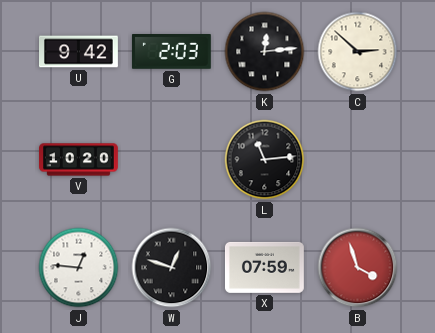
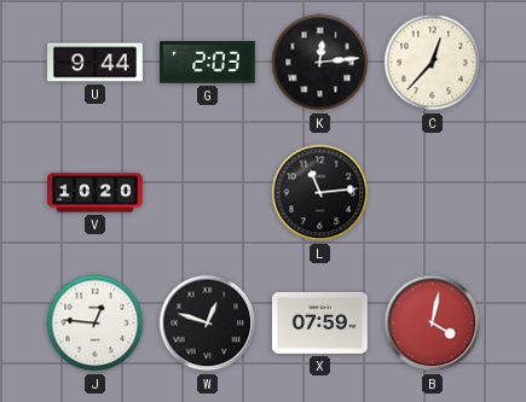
U: 9:42 -> 9:44 (96, 63)
C: 2:52 -> 12:37 (433, 63)
B: 3:57 -> 4:02 (433, 324)
